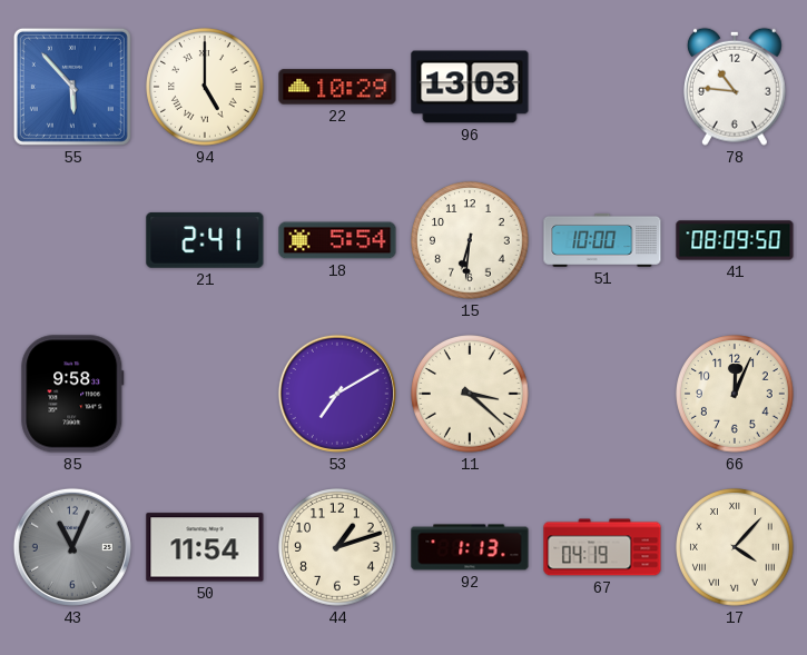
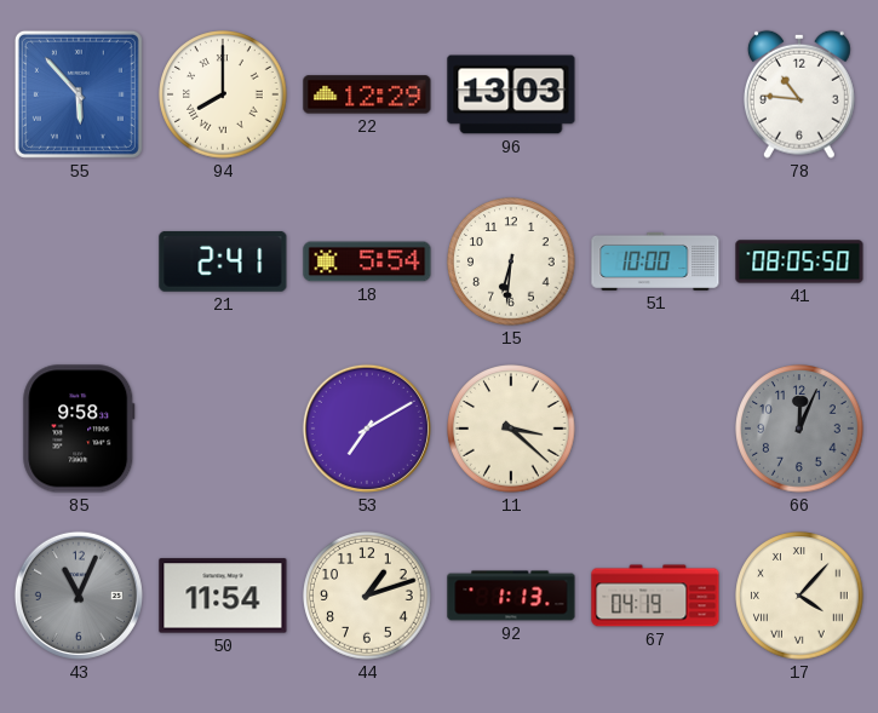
94: 5:00 -> 8:00 (223, 94)
22: 10:29 -> 12:29 (367, 94)
41: 08:09 -> 08:05 (799, 261)
66 dial: cream -> grey (799, 429)
